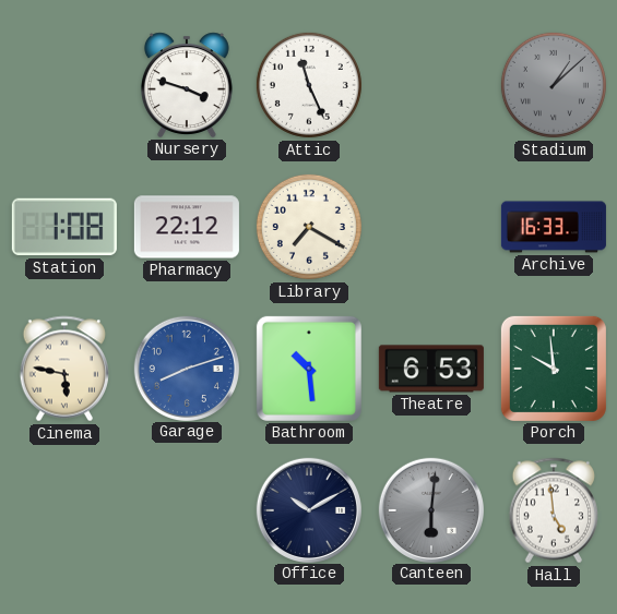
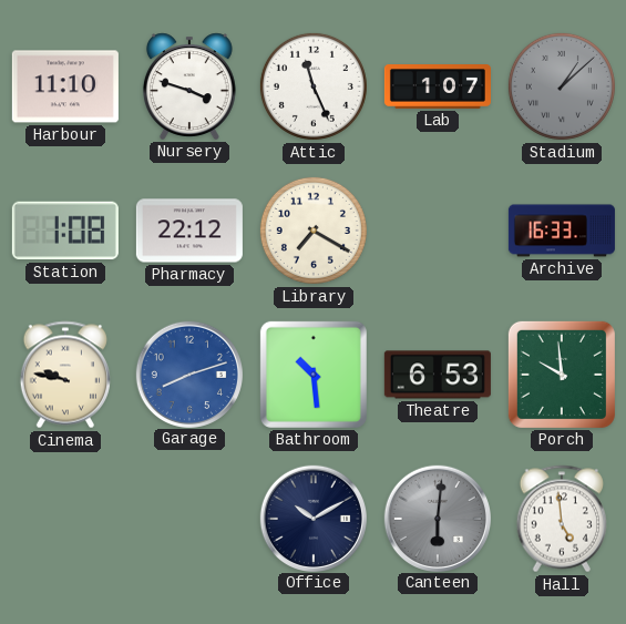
Harbour: none -> 11:10 (65, 86)
Lab: none -> 1:07 (438, 88)
Cinema: 5:47 -> 9:47 (64, 375)
